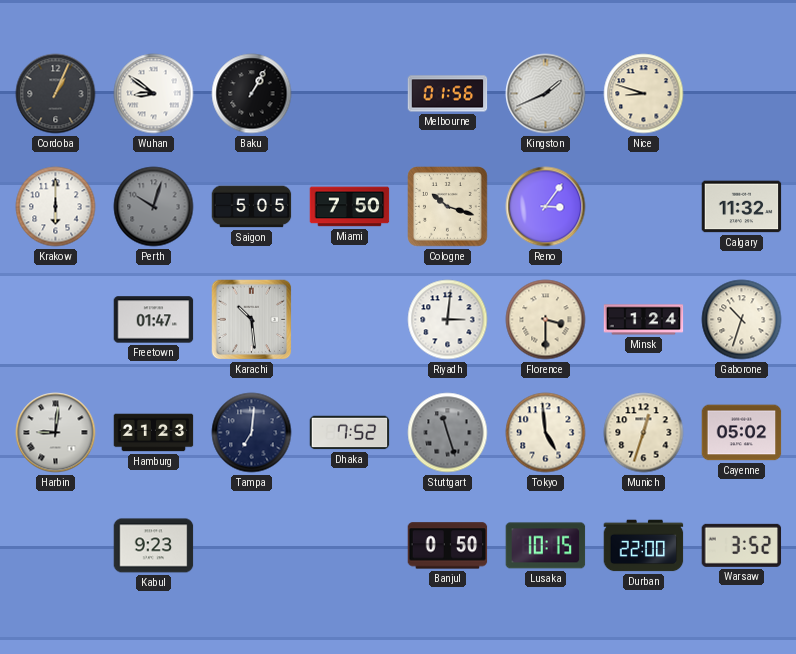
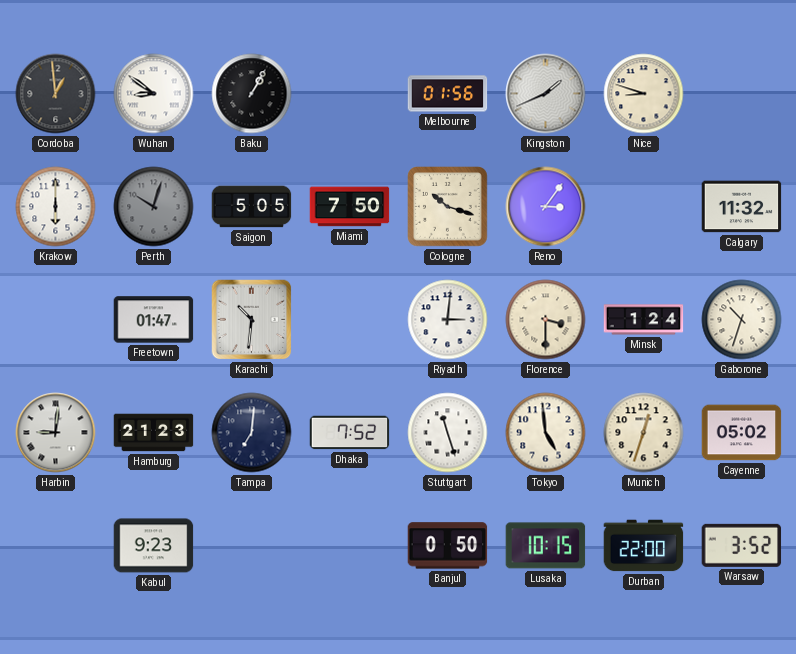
Cordoba: 1:04 -> 12:59 (56, 94)
Karachi: 10:29 -> 10:31 (252, 320)
Stuttgart dial: grey -> white (448, 433)
